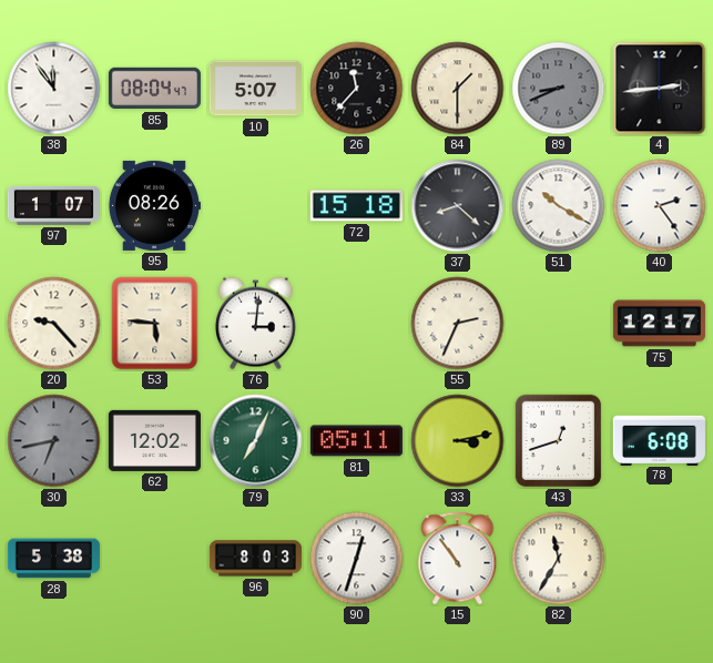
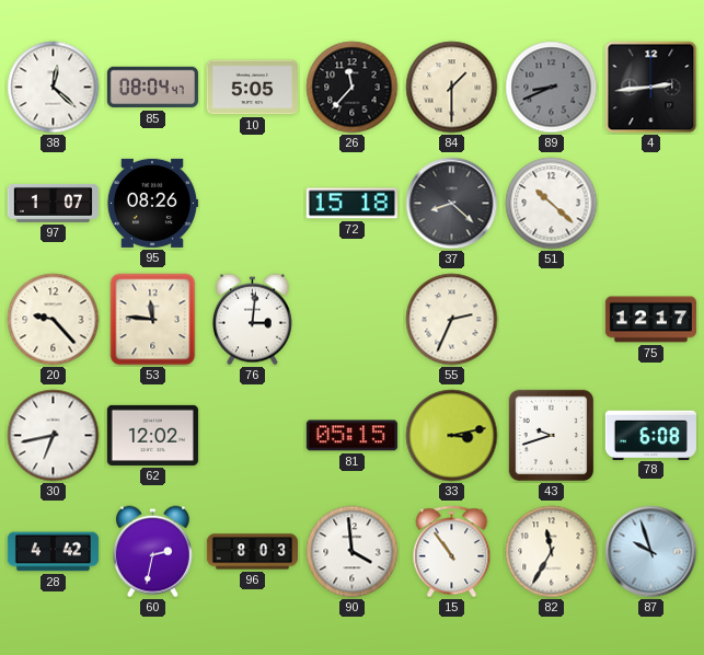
38: 11:54 -> 12:22 (54, 88)
10: 5:07 -> 5:05 (252, 88)
51: 10:20 -> 10:22 (552, 204)
40: 2:24 -> none (660, 206)
53: 5:46 -> 11:46 (153, 320)
30 dial: grey -> white (54, 436)
79: 7:04 -> none (256, 441)
81: 05:11 -> 05:15 (351, 436)
43: 12:42 -> 9:42 (552, 436)
28: 5:38 -> 4:42 (53, 552)
60: none -> 2:32 (152, 552)
90: 12:33 -> 3:59 (353, 552)
87: none -> 9:57 (651, 552)
